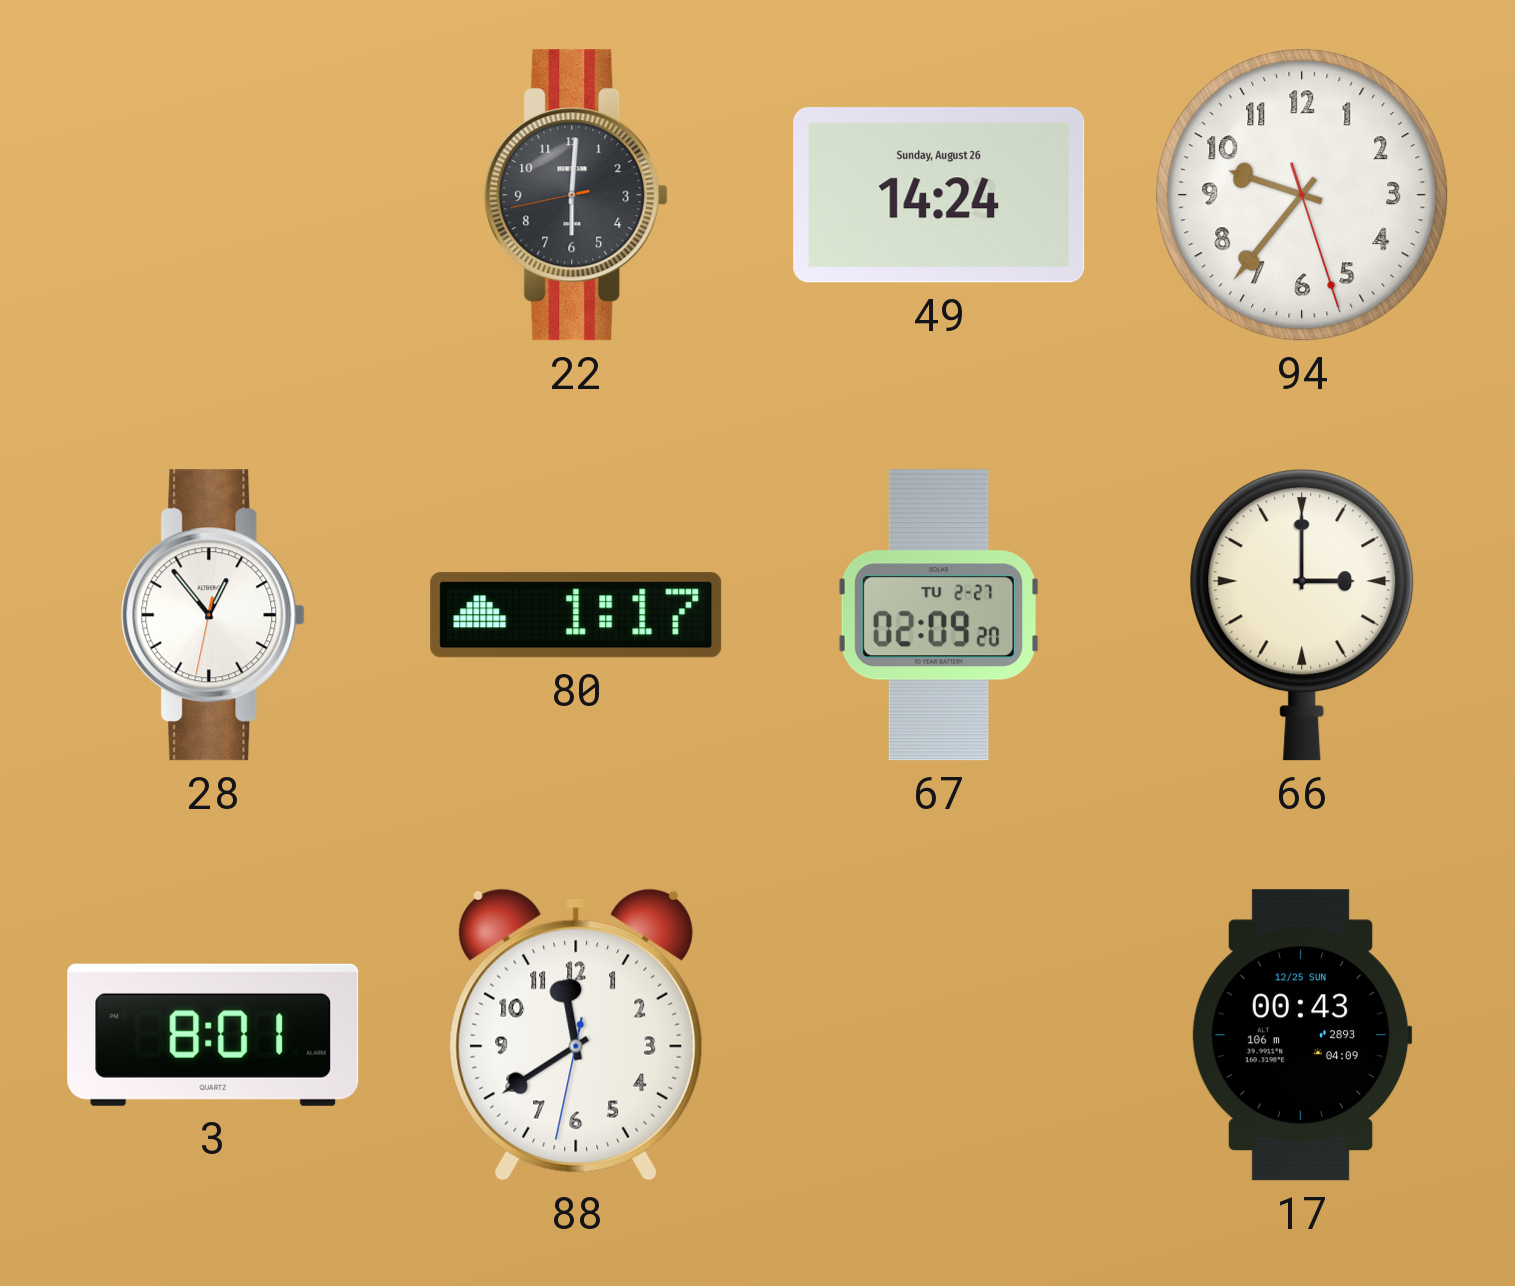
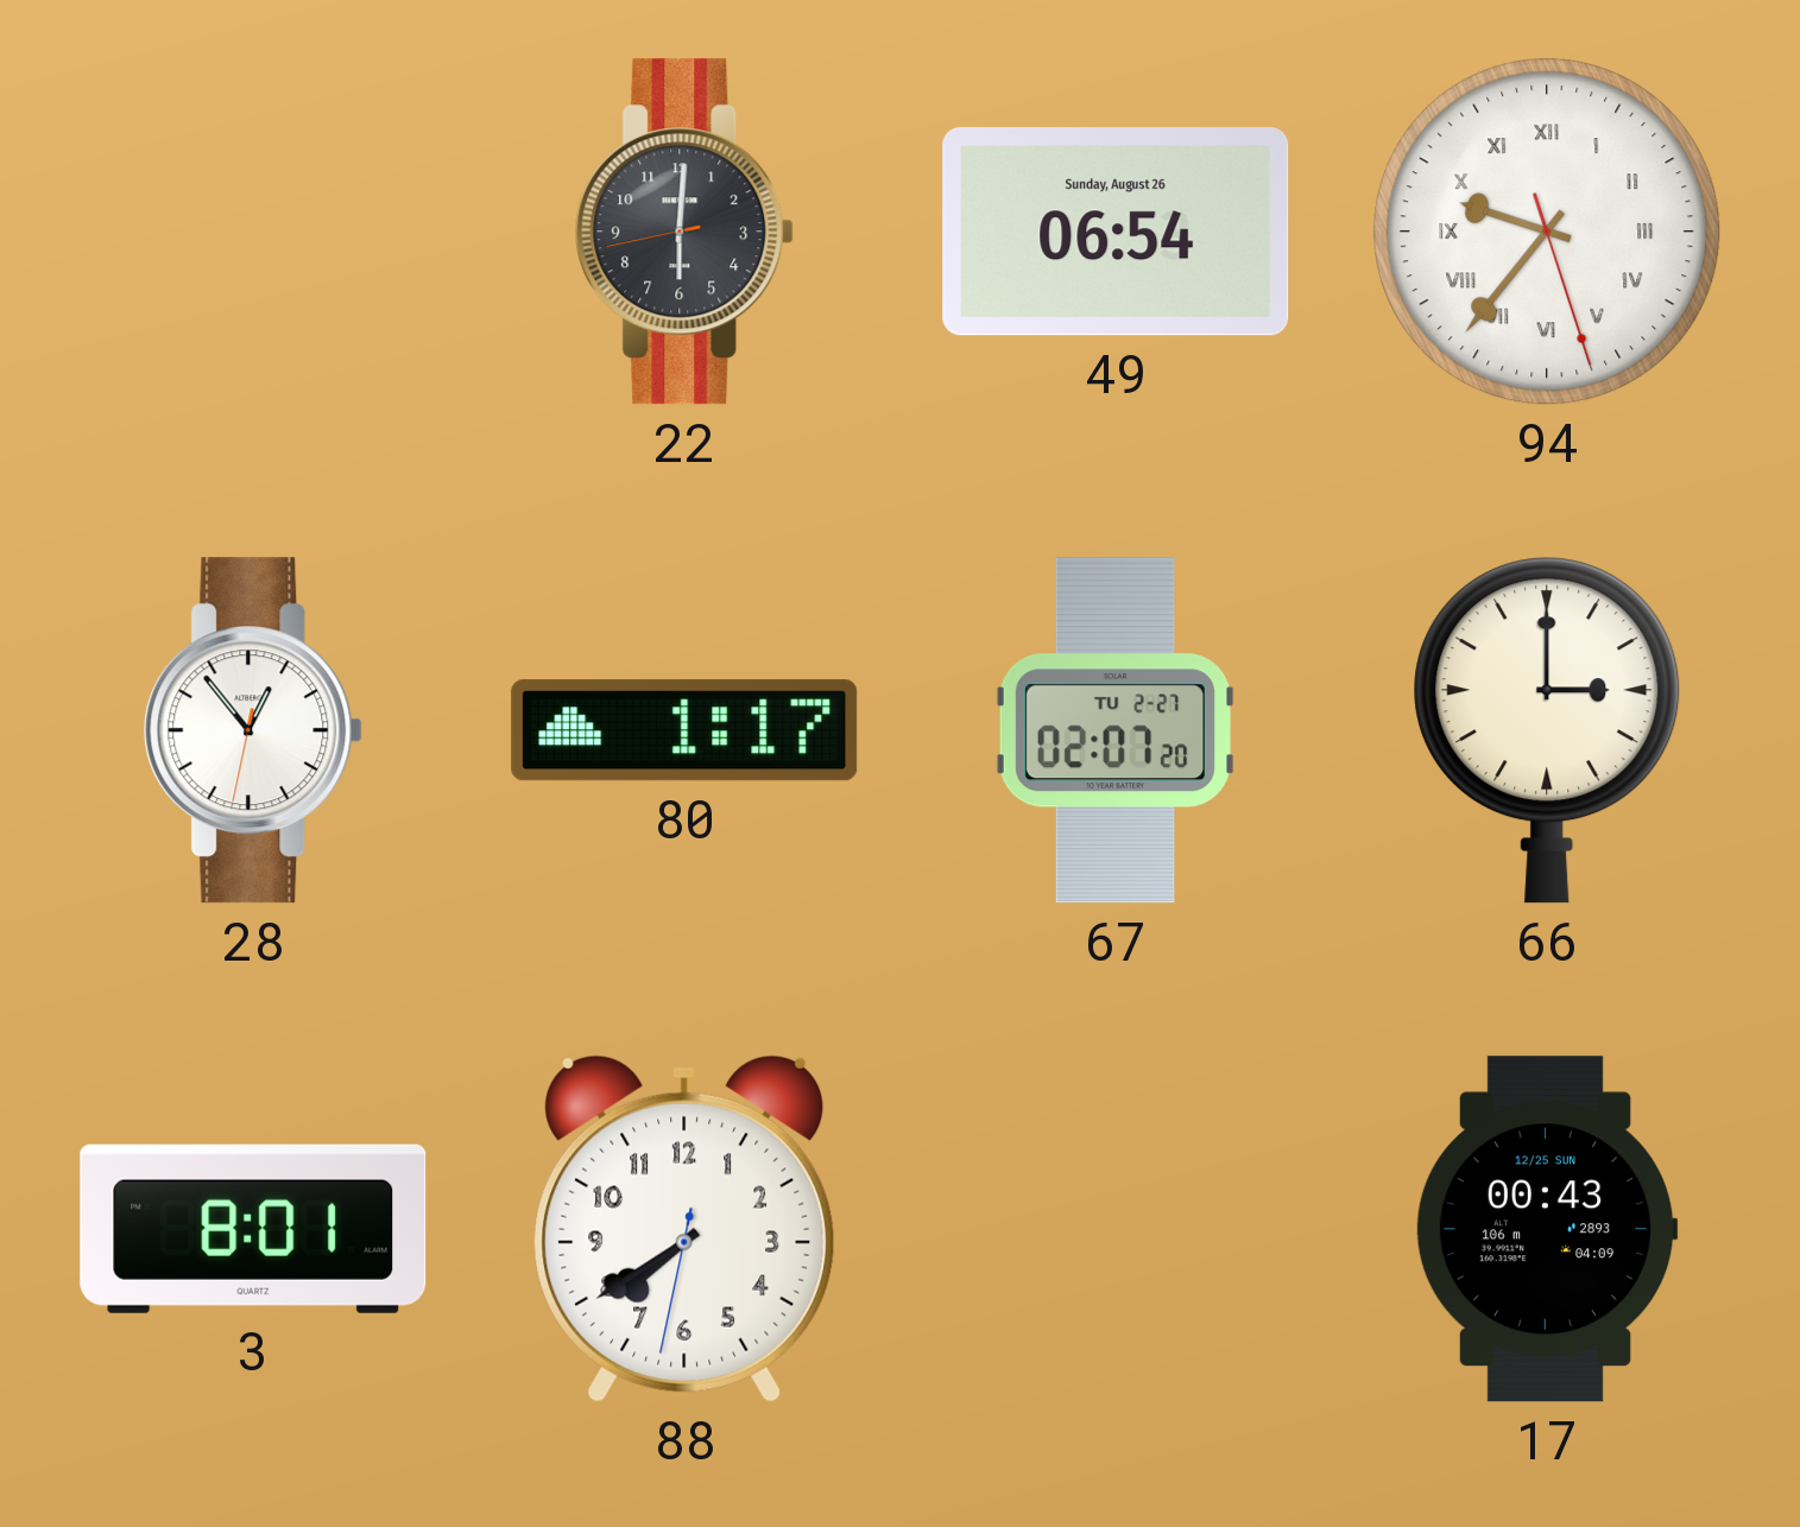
49: 14:24 -> 06:54 (1116, 232)
94 numerals: Arabic -> Roman (1547, 232)
67: 02:09 -> 02:07 (1116, 730)
88: 11:39 -> 7:39 (684, 1229)
